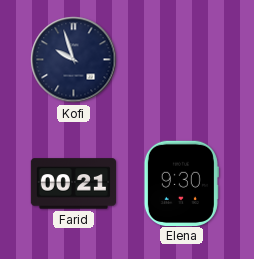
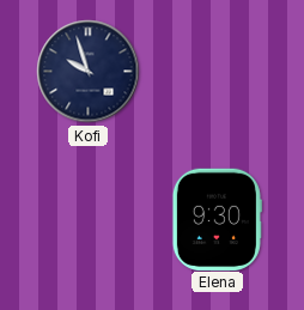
Farid: 00:21 -> none (74, 184)
